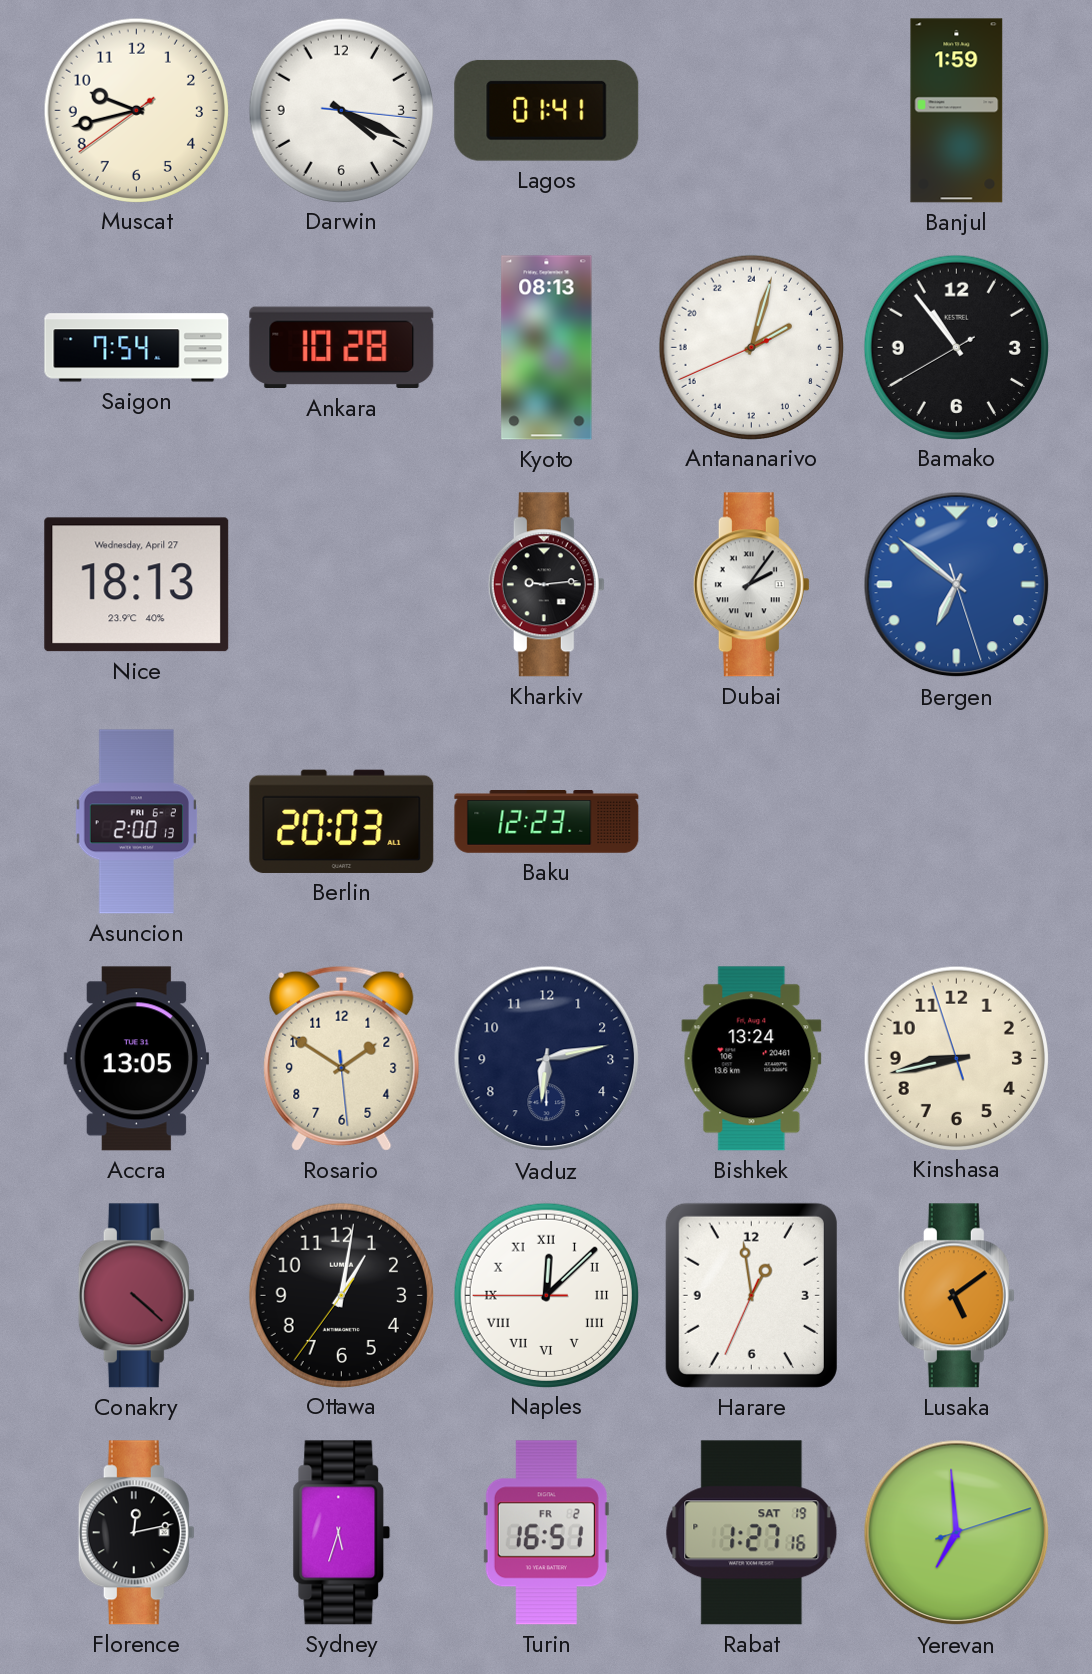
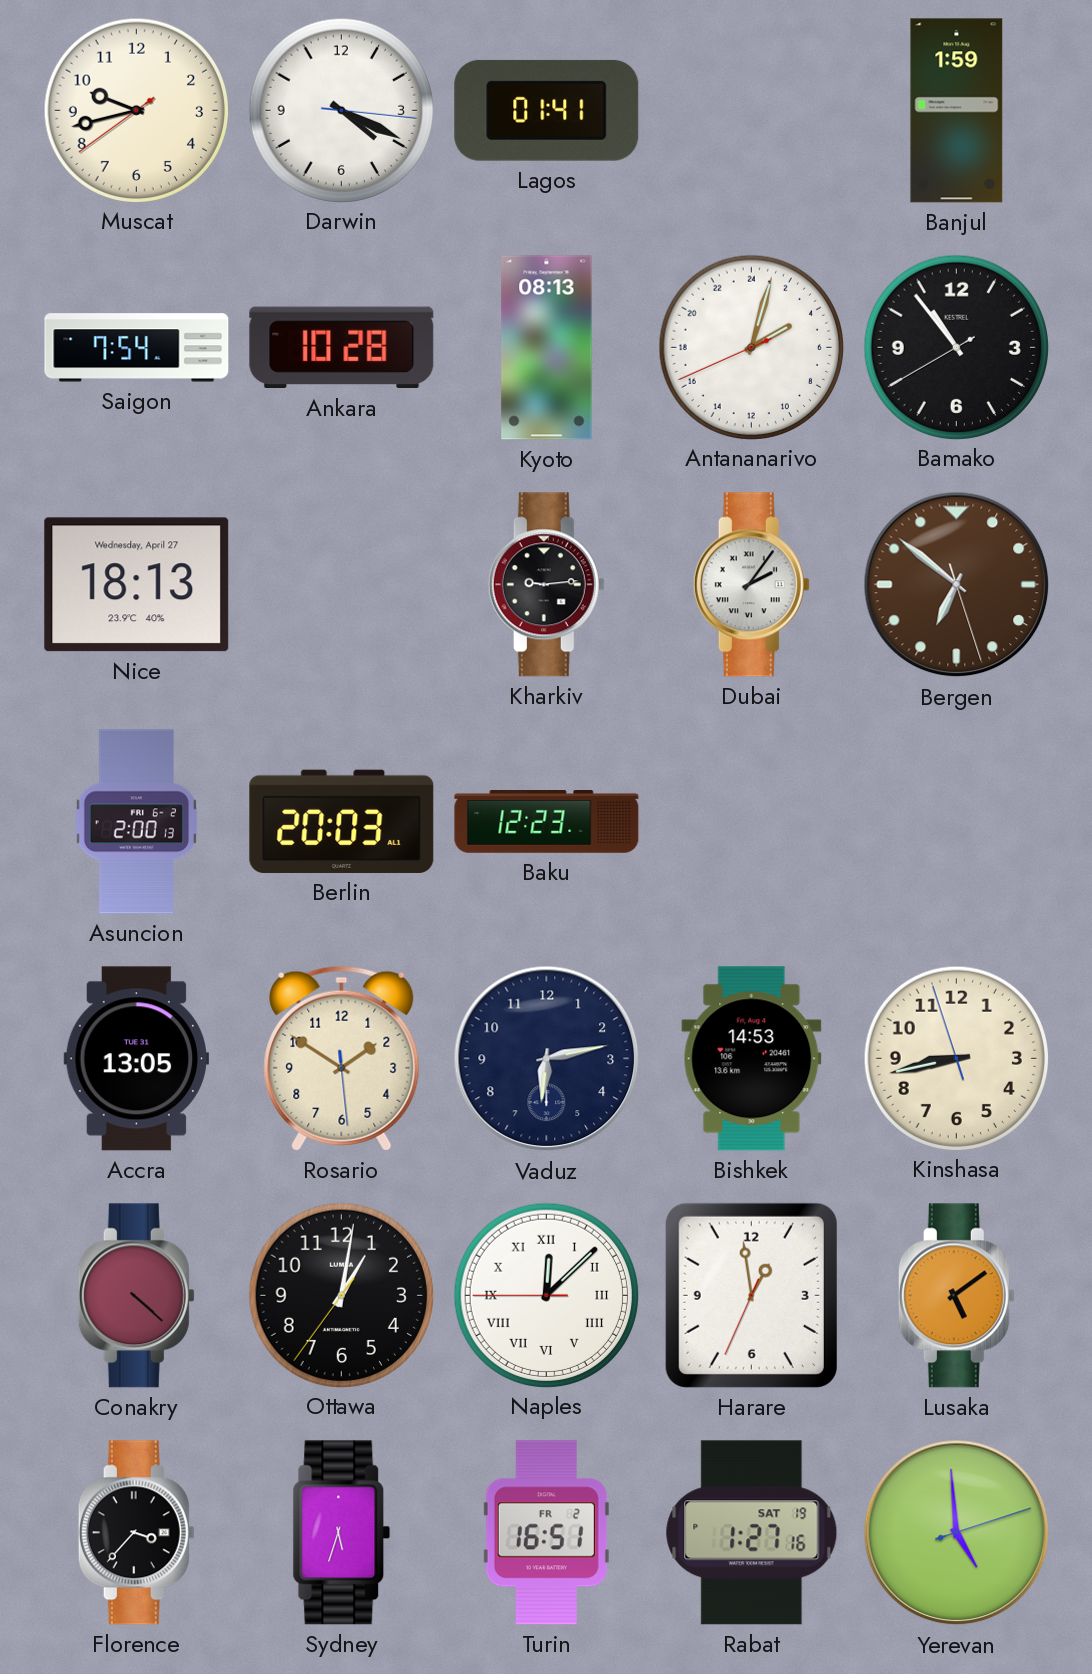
Bergen dial: blue -> brown (957, 585)
Bishkek: 13:24 -> 14:53 (752, 1059)
Florence: 12:13 -> 3:37 (136, 1533)
Yerevan: 6:59 -> 4:59 (957, 1533)
